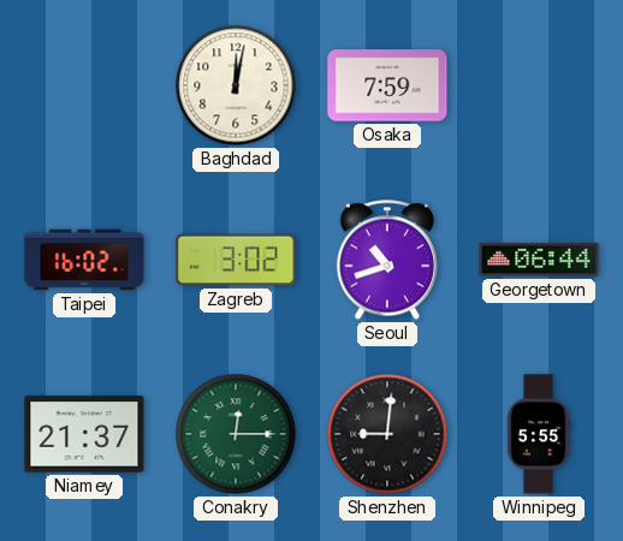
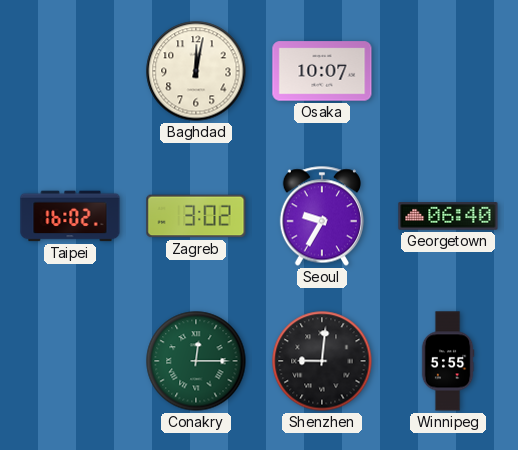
Osaka: 7:59 -> 10:07 (322, 71)
Seoul: 10:42 -> 9:35 (321, 216)
Georgetown: 06:44 -> 06:40 (448, 216)
Niamey: 21:37 -> none (84, 434)
